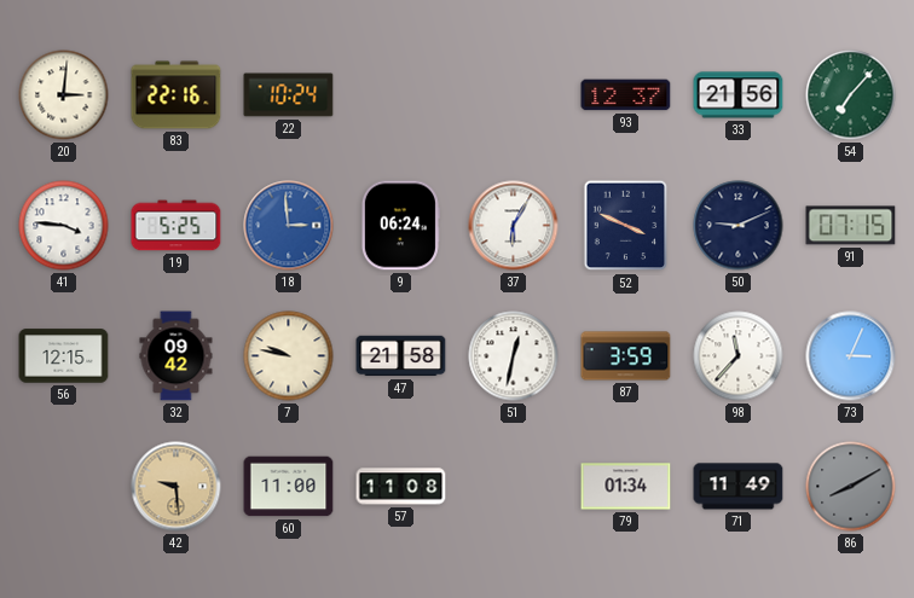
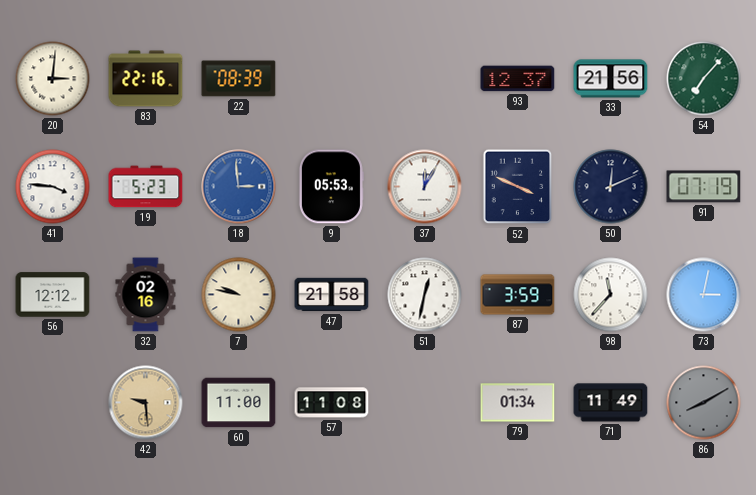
22: 10:24 -> 08:39 (239, 79)
19: 5:25 -> 5:23 (146, 187)
9: 06:24 -> 05:53 (331, 187)
37: 6:05 -> 12:05 (425, 187)
50: 9:11 -> 12:11 (611, 187)
91: 07:15 -> 07:19 (704, 187)
56: 12:15 -> 12:12 (53, 295)
32: 09:42 -> 02:16 (146, 295)
73: 3:04 -> 3:02 (704, 295)
